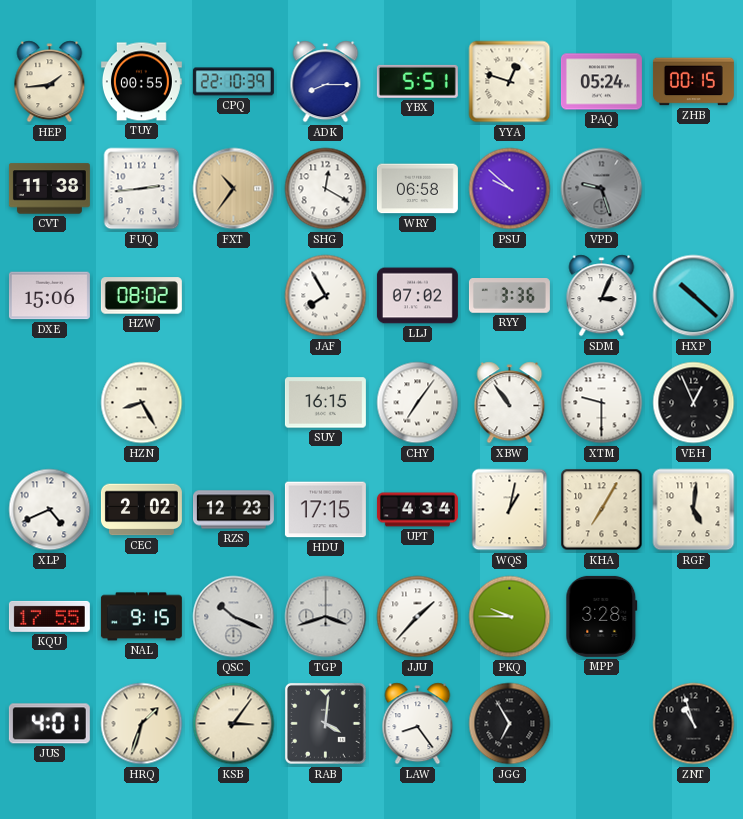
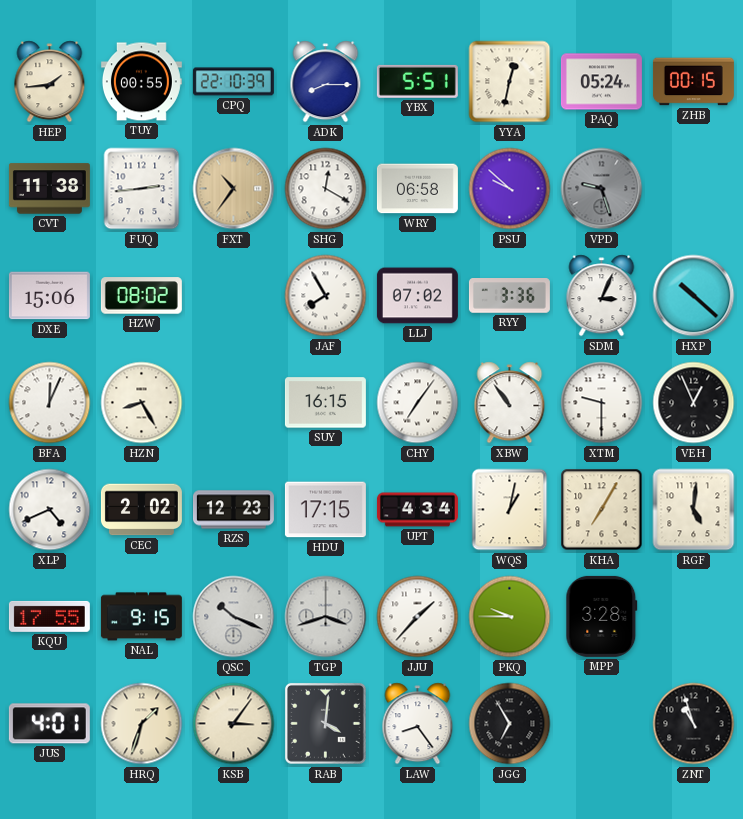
YYA: 12:48 -> 12:32 (510, 82)
BFA: none -> 12:04 (50, 403)
